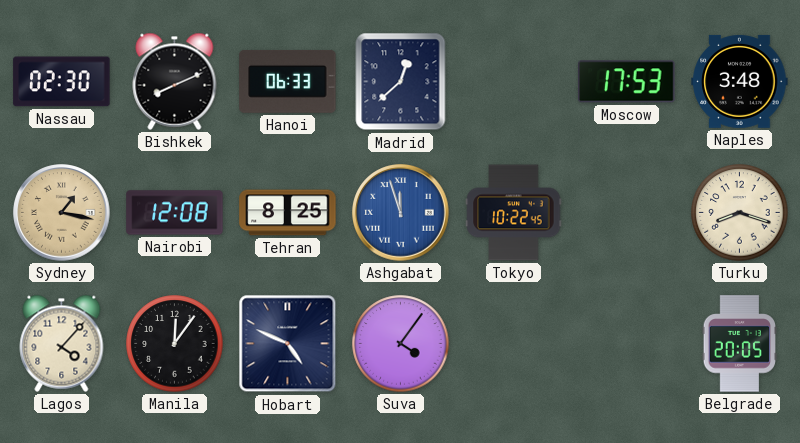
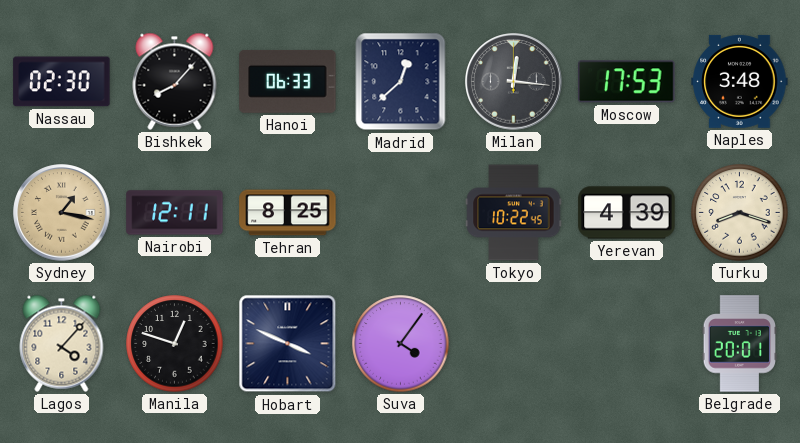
Bishkek: 8:11 -> 8:07 (175, 81)
Milan: none -> 12:16 (514, 82)
Nairobi: 12:08 -> 12:11 (175, 213)
Ashgabat: 11:57 -> none (401, 213)
Yerevan: none -> 4:39 (627, 213)
Manila: 12:06 -> 12:48 (175, 344)
Hobart: 4:49 -> 3:49 (288, 344)
Belgrade: 20:05 -> 20:01 (739, 344)
